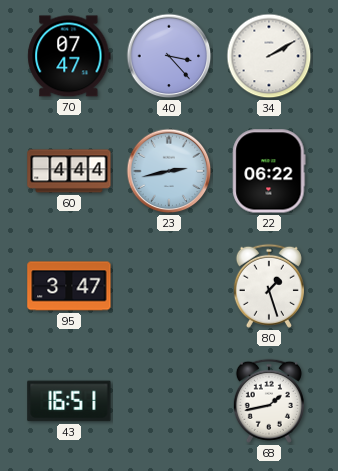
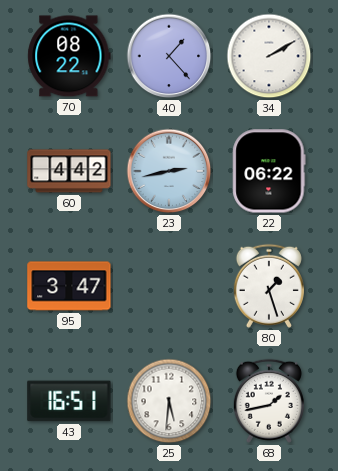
70: 07:47 -> 08:22 (69, 56)
40: 3:23 -> 1:23 (169, 56)
60: 4:44 -> 4:42 (69, 171)
25: none -> 5:31 (169, 401)
